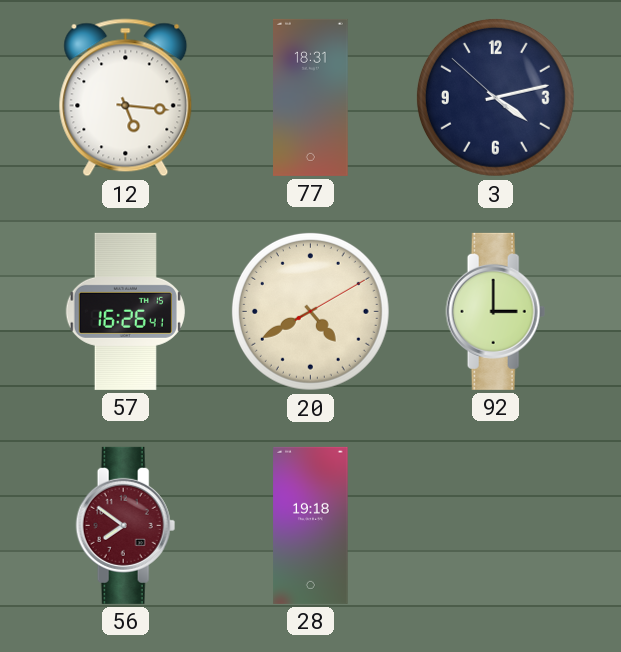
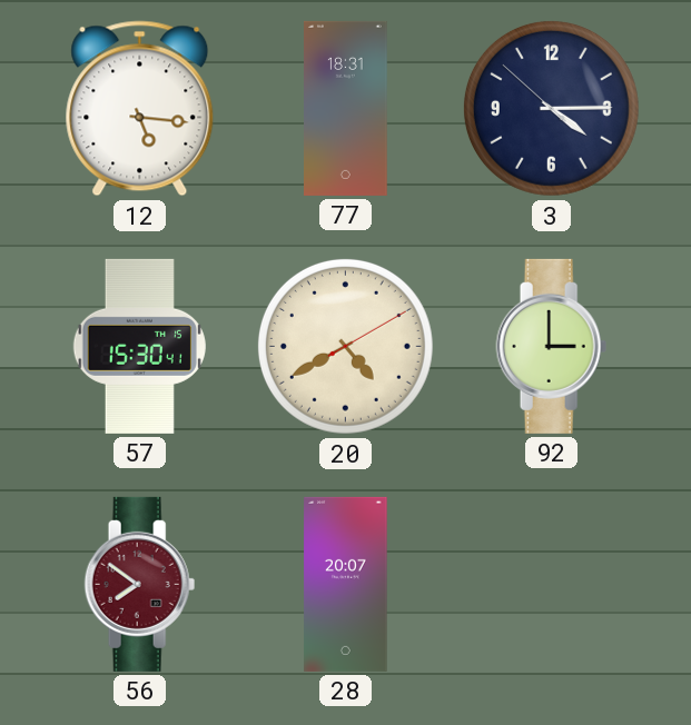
3: 4:12 -> 4:14 (551, 108)
57: 16:26 -> 15:30 (139, 346)
28: 19:18 -> 20:07 (346, 584)
